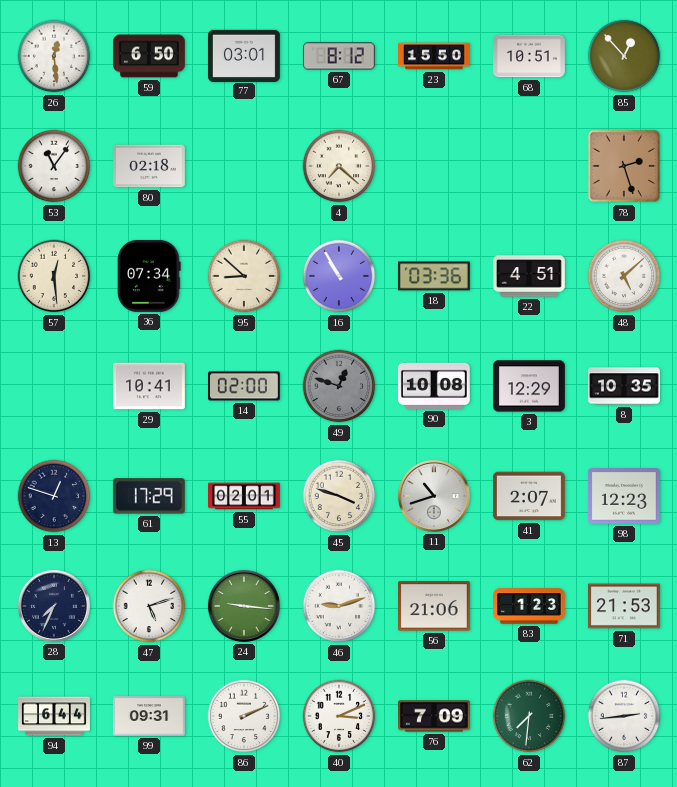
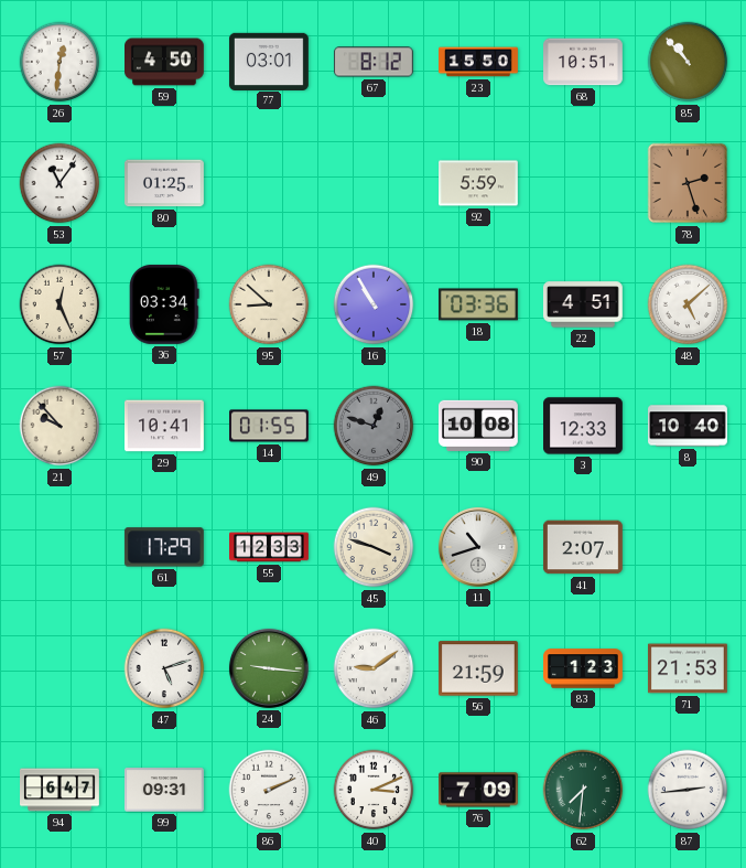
26: 12:29 -> 12:31 (60, 62)
59: 6:50 -> 4:50 (165, 62)
85: 12:53 -> 10:53 (688, 62)
80: 02:18 -> 01:25 (165, 183)
4: 7:22 -> none (339, 166)
92: none -> 5:59 (479, 183)
57: 12:29 -> 12:26 (60, 304)
36: 07:34 -> 03:34 (164, 304)
21: none -> 9:53 (60, 426)
14: 02:00 -> 01:55 (270, 426)
3: 12:29 -> 12:33 (584, 426)
8: 10:35 -> 10:40 (689, 426)
13: 12:48 -> none (54, 496)
55: 02:01 -> 12:33 (270, 547)
98: 12:23 -> none (624, 496)
28: 7:34 -> none (54, 606)
46: 9:12 -> 9:09 (374, 668)
56: 21:06 -> 21:59 (478, 668)
94: 6:44 -> 6:47 (61, 790)
